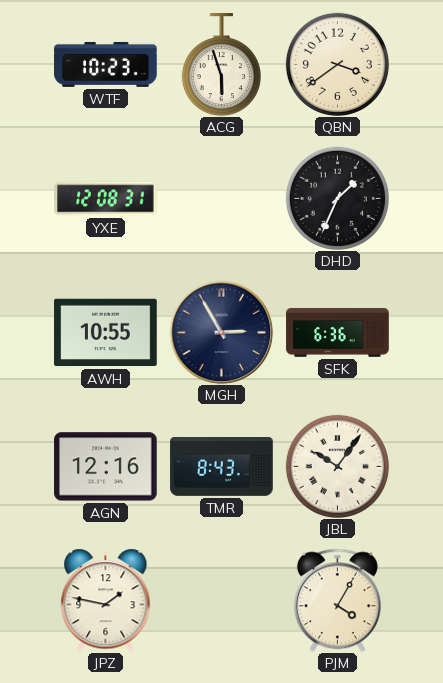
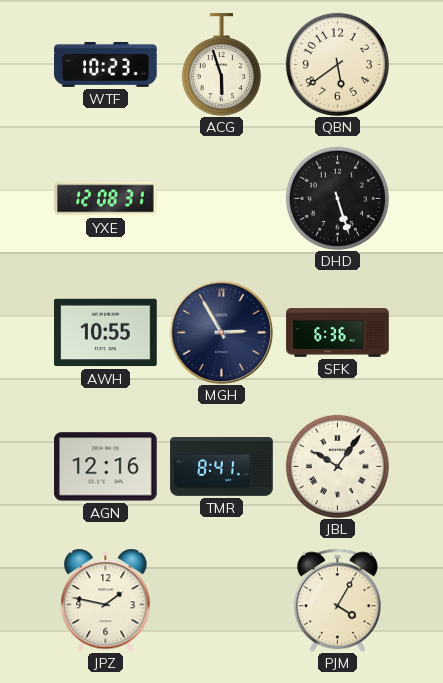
QBN: 3:39 -> 5:39 (337, 64)
DHD: 1:34 -> 5:27 (337, 198)
TMR: 8:43 -> 8:41 (222, 467)
